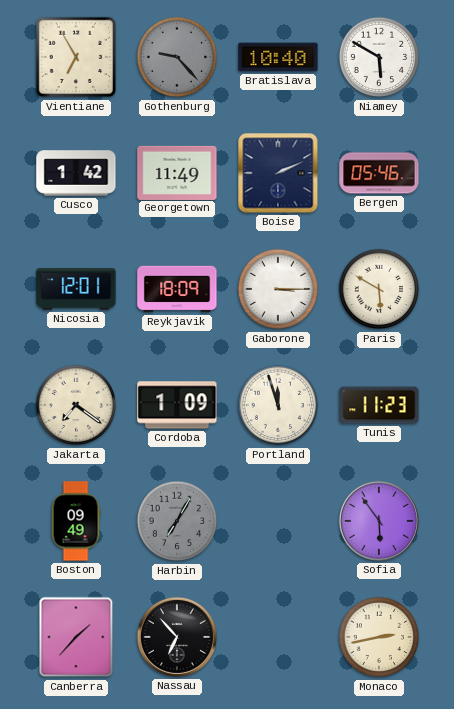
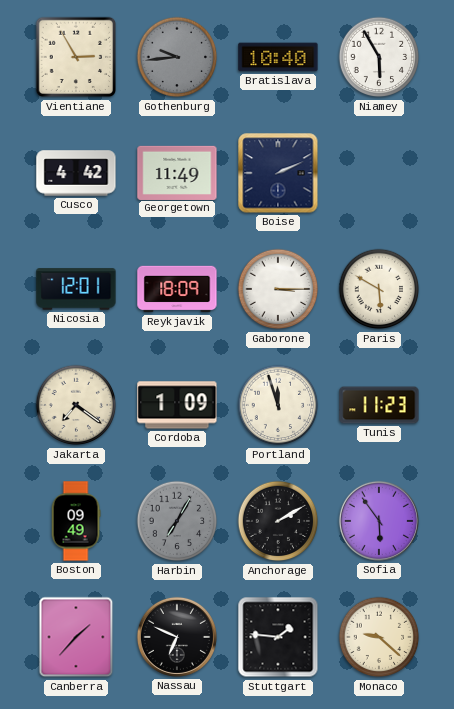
Vientiane: 6:55 -> 2:55 (76, 57)
Gothenburg: 9:23 -> 9:44 (177, 57)
Niamey: 5:50 -> 5:55 (379, 57)
Cusco: 1:42 -> 4:42 (76, 173)
Bergen: 05:46 -> none (379, 173)
Anchorage: none -> 2:10 (278, 521)
Nassau: 6:53 -> 6:49 (177, 637)
Stuttgart: none -> 1:46 (278, 637)
Monaco: 2:43 -> 9:22 (379, 637)
